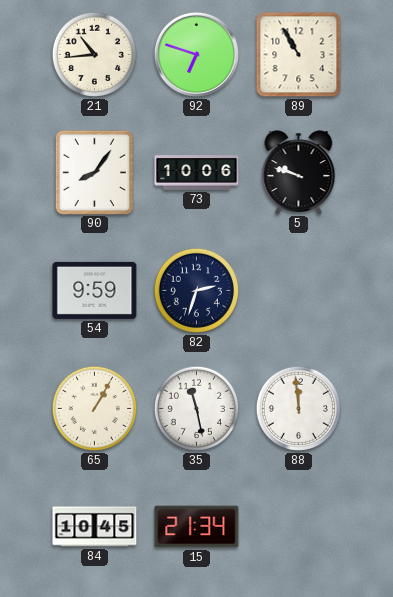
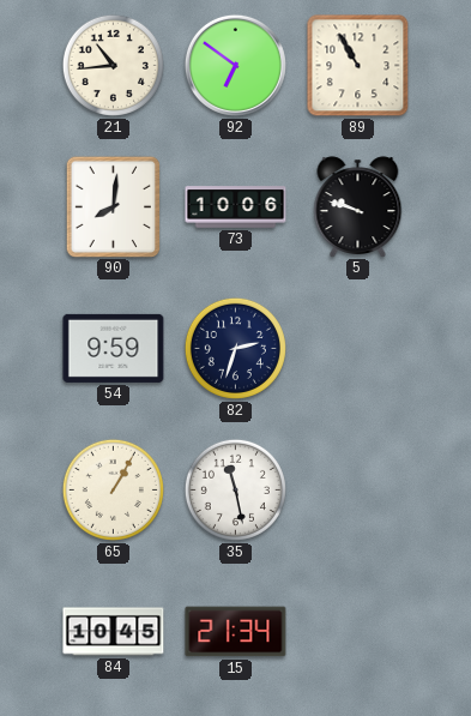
92: 6:48 -> 6:51 (235, 65)
90: 8:06 -> 8:01 (113, 206)
88: 11:59 -> none (298, 408)
